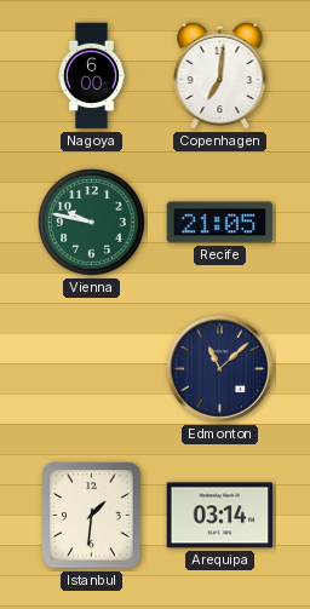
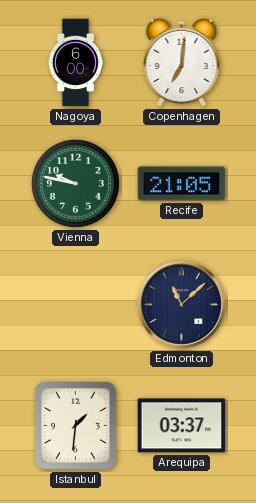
Arequipa: 03:14 -> 03:37 (182, 426)
